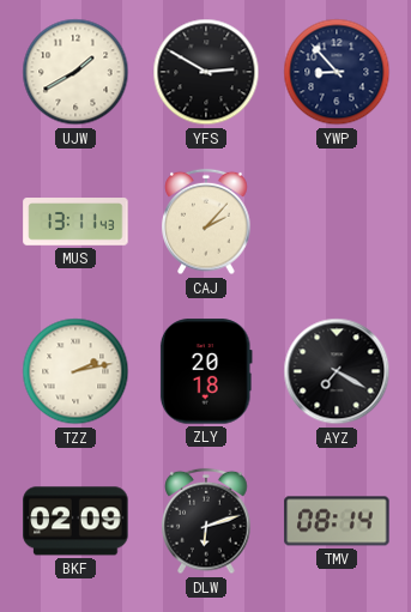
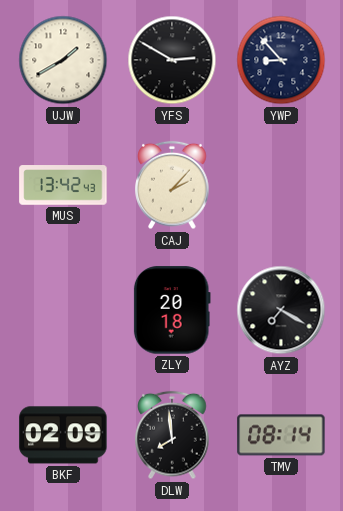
MUS: 13:11 -> 13:42 (63, 185)
TZZ: 2:13 -> none (75, 371)
DLW: 6:12 -> 7:59 (172, 435)
